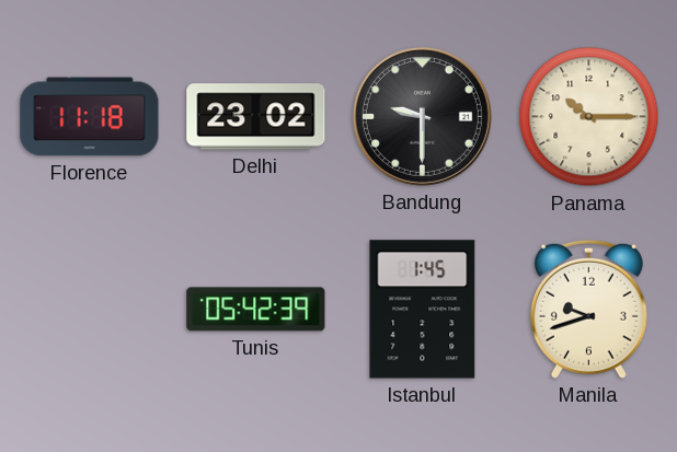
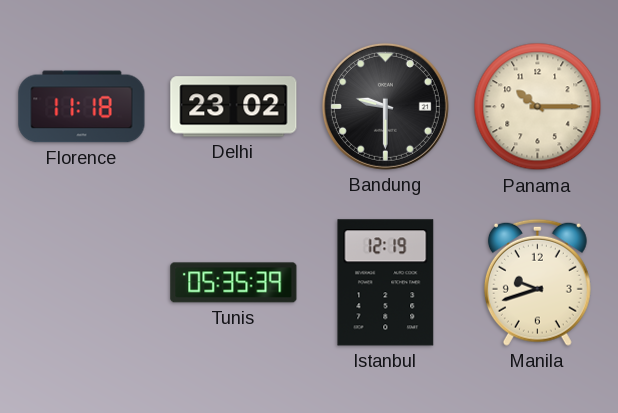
Tunis: 05:42 -> 05:35 (234, 283)
Istanbul: 1:45 -> 12:19 (386, 283)
